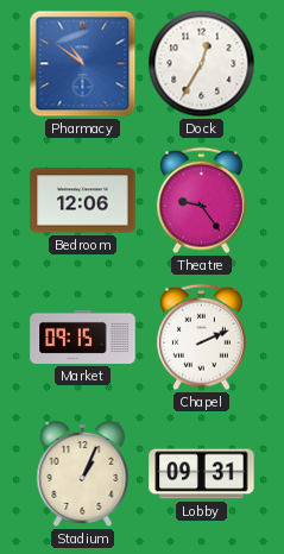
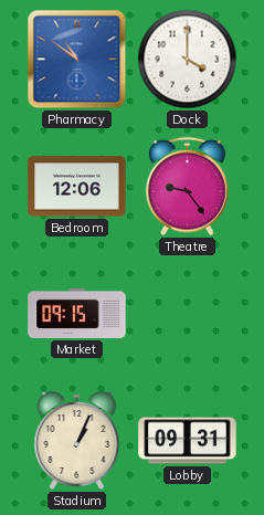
Dock: 12:35 -> 4:00 (188, 60)
Chapel: 2:11 -> none (201, 338)
